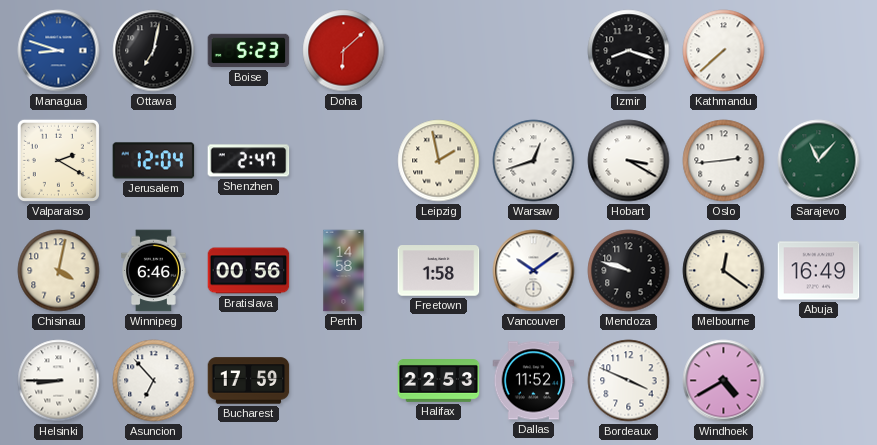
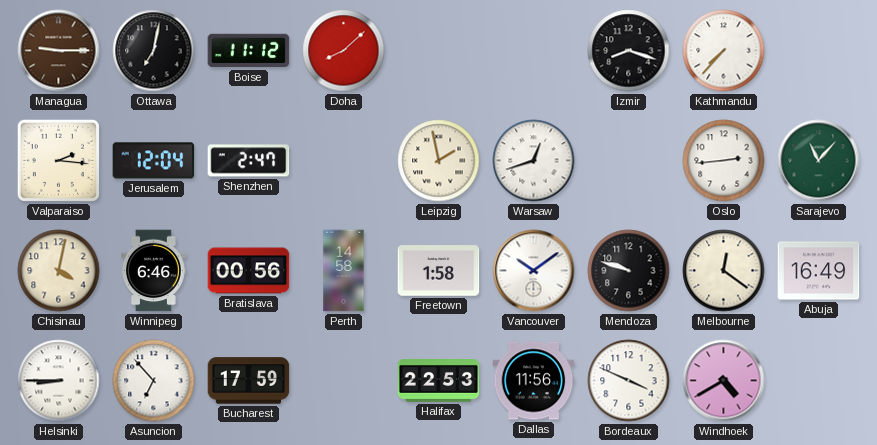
Managua: 8:48 -> 9:15 (59, 51)
Managua dial: blue -> brown (59, 51)
Boise: 5:23 -> 11:12 (249, 51)
Doha: 6:08 -> 8:08 (344, 51)
Kathmandu: 7:38 -> 7:37 (724, 51)
Valparaiso: 2:20 -> 2:16 (58, 160)
Hobart: 3:20 -> none (629, 161)
Dallas: 11:52 -> 11:56 (534, 381)
